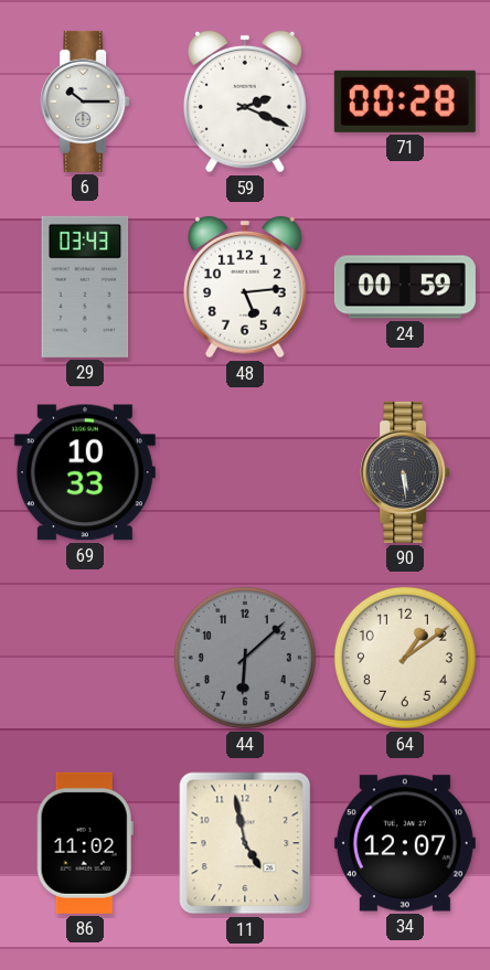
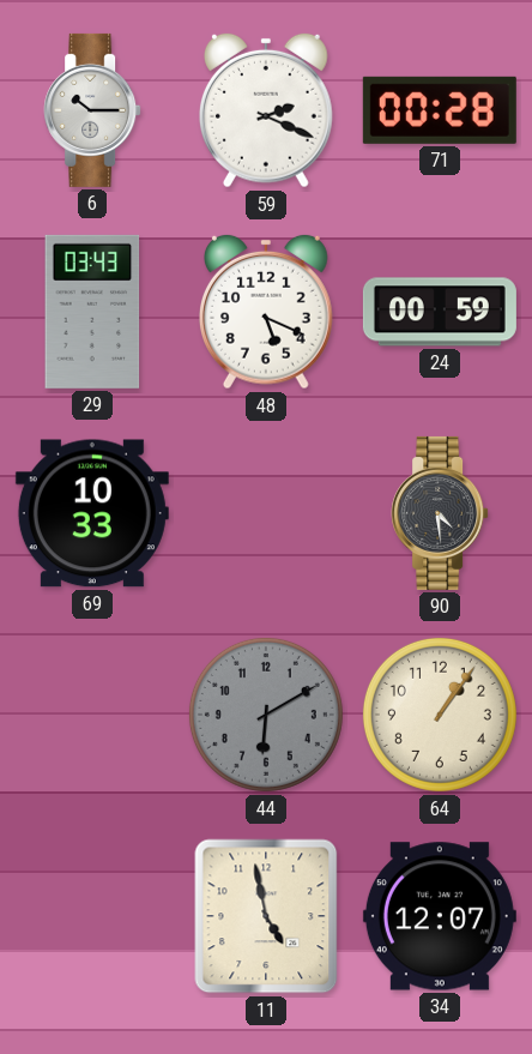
48: 5:14 -> 5:19 (266, 312)
90: 5:29 -> 4:29 (440, 513)
44: 6:08 -> 6:10 (266, 715)
64: 1:09 -> 1:06 (440, 715)
86: 11:02 -> none (85, 843)
